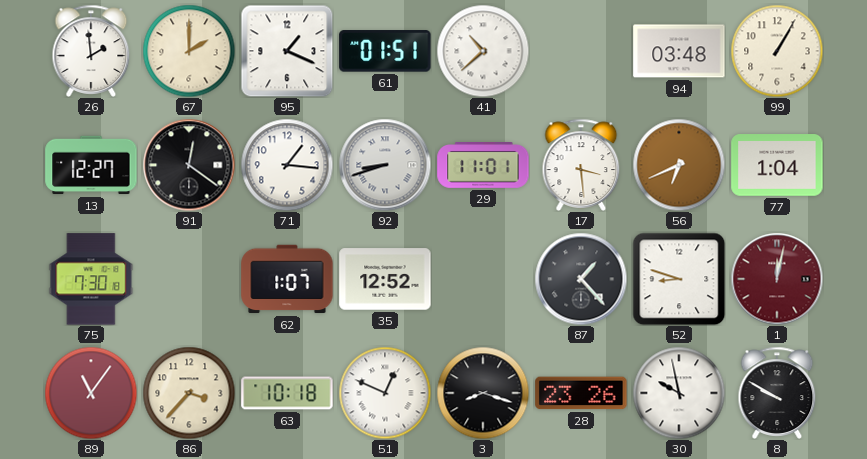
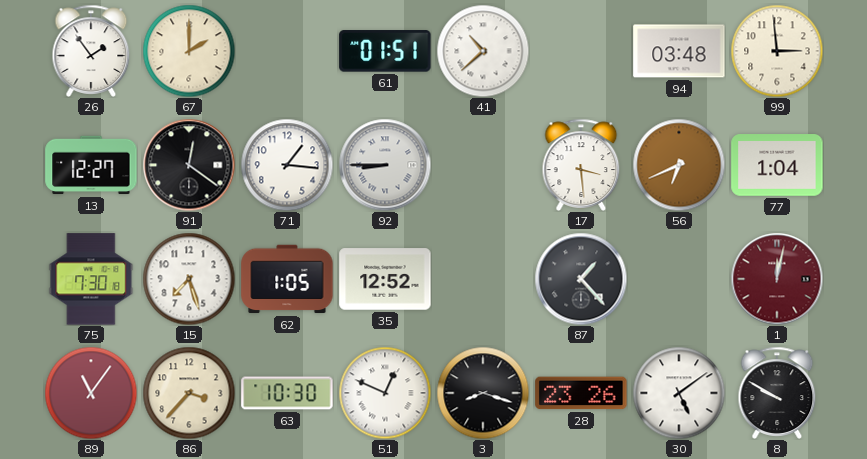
26: 1:59 -> 1:54 (91, 51)
95: 1:19 -> none (287, 51)
99: 1:05 -> 2:59 (777, 51)
92: 8:42 -> 8:45 (385, 165)
29: 11:01 -> none (483, 166)
15: none -> 7:27 (189, 279)
62: 1:07 -> 1:05 (287, 279)
52: 8:48 -> none (679, 279)
63: 10:18 -> 10:30 (287, 393)
30: 9:58 -> 5:09 (679, 393)
